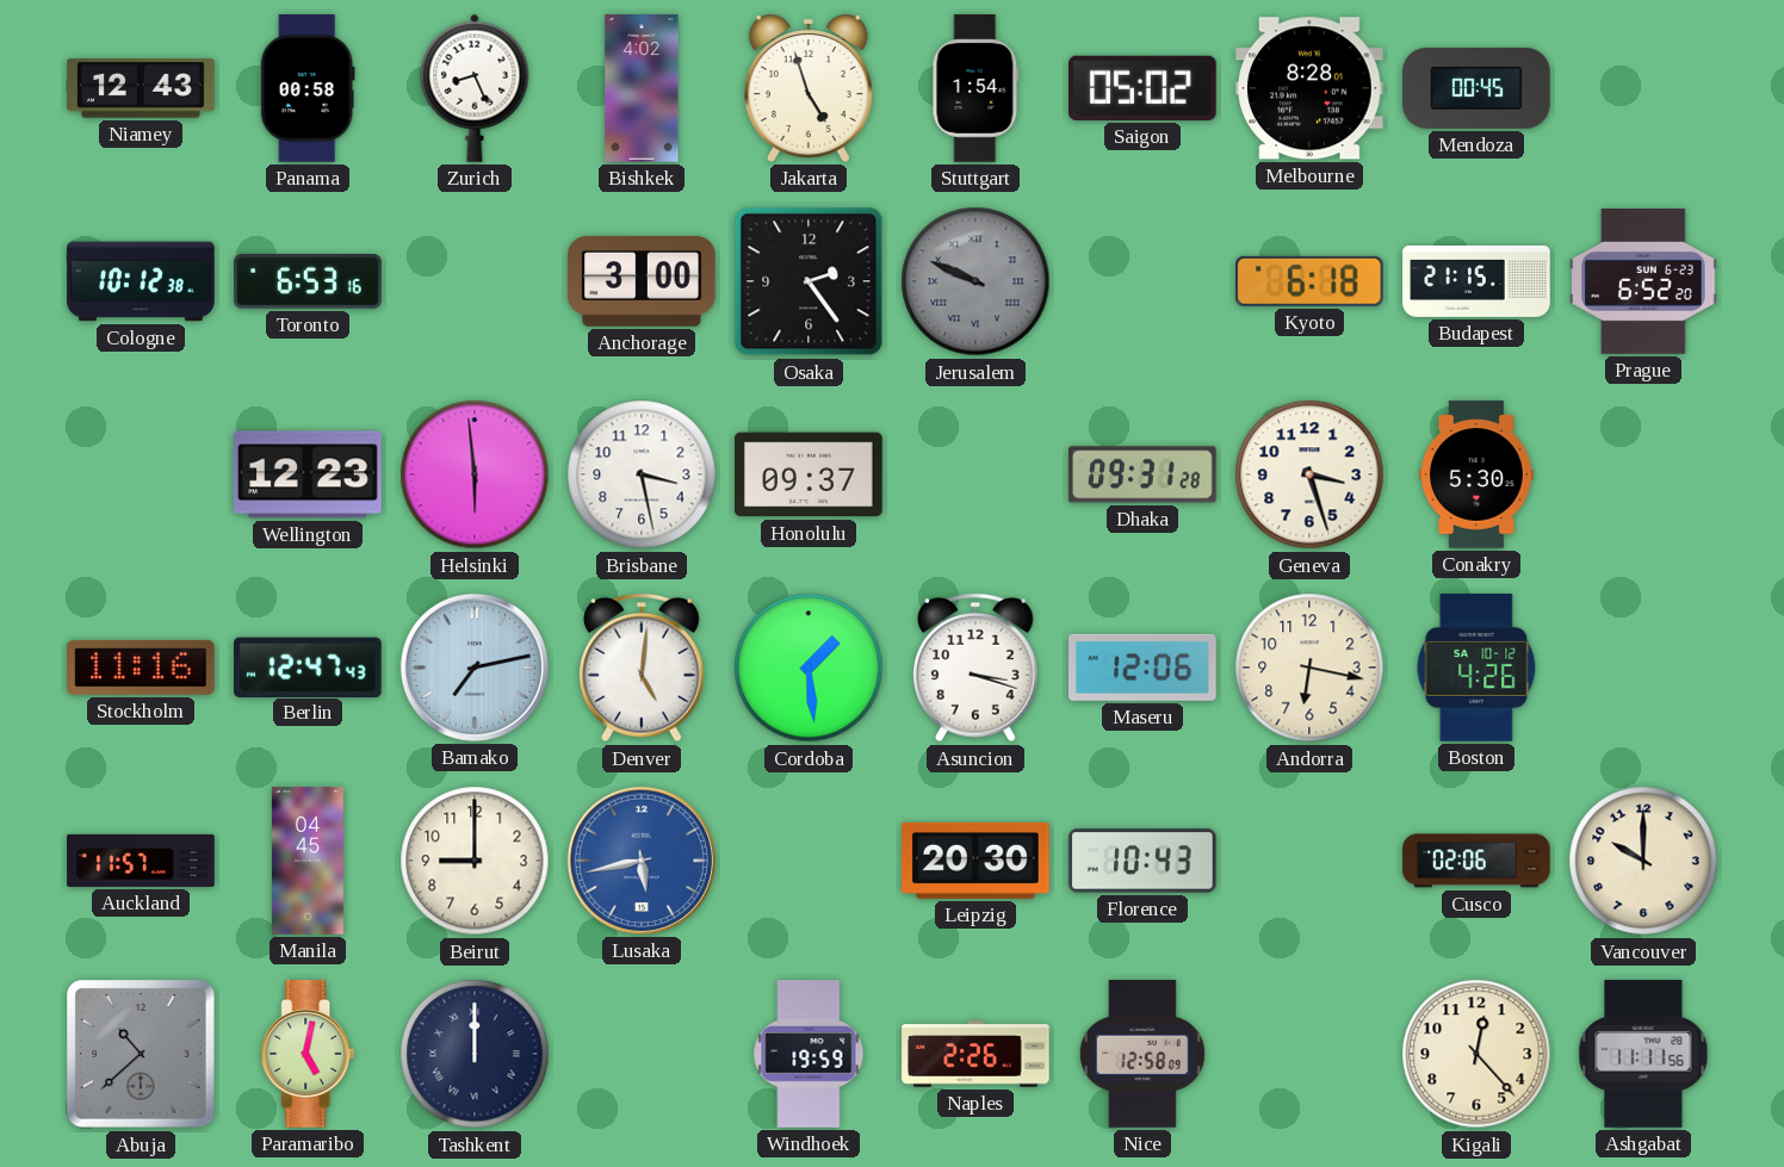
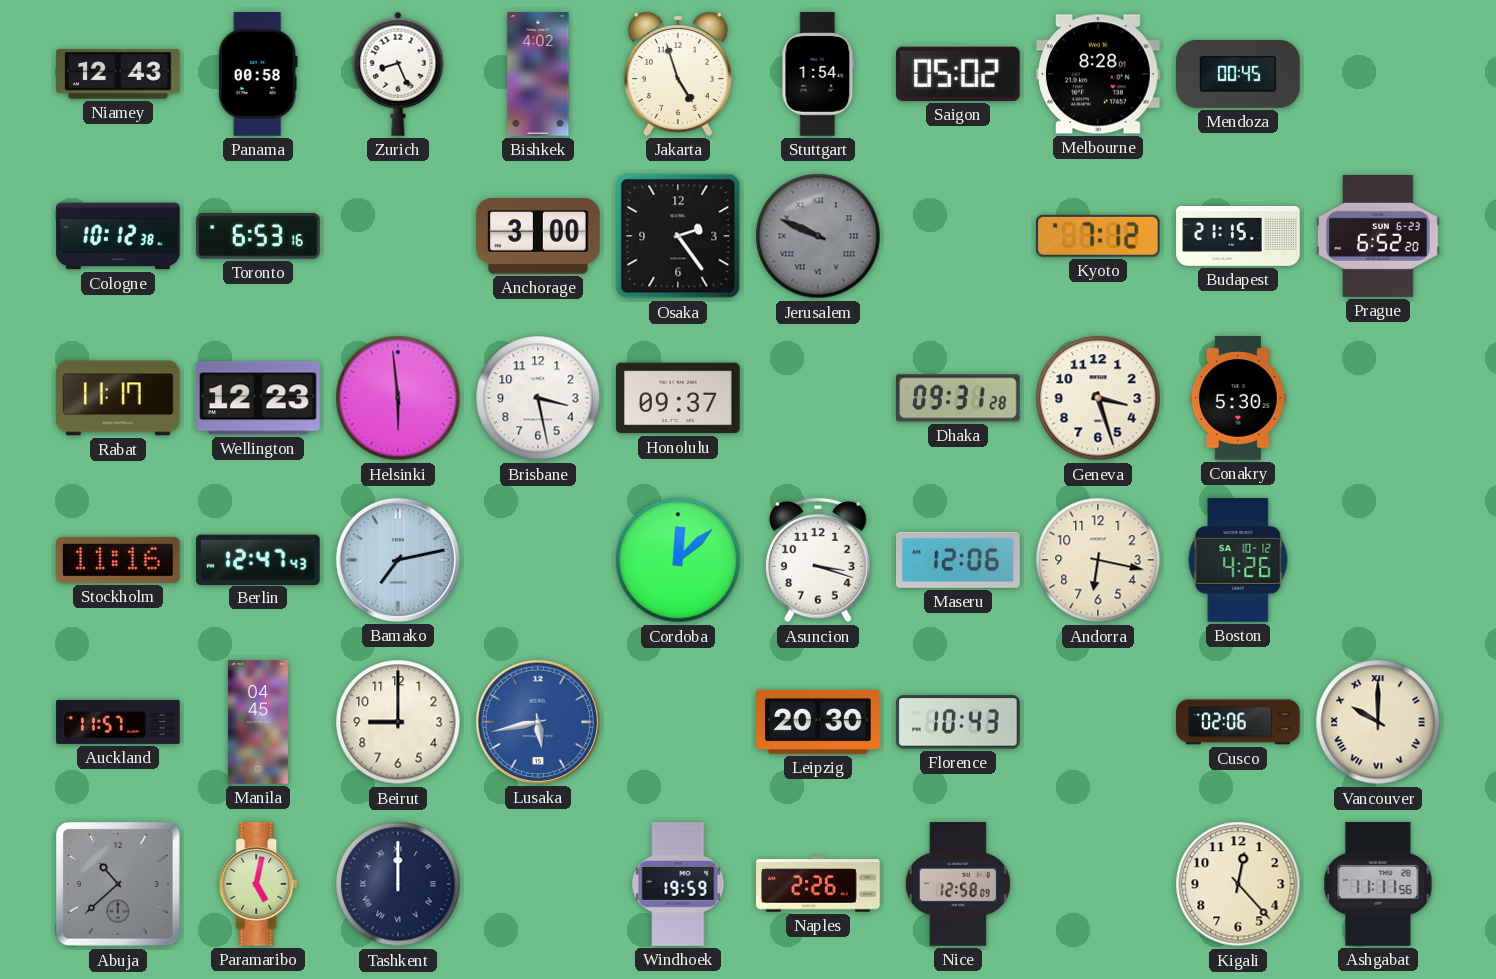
Kyoto: 6:18 -> 7:12 (1098, 236)
Rabat: none -> 11:17 (118, 398)
Denver: 5:01 -> none (643, 668)
Cordoba: 1:29 -> 12:08 (678, 560)
Vancouver numerals: Arabic -> Roman (1378, 722)
